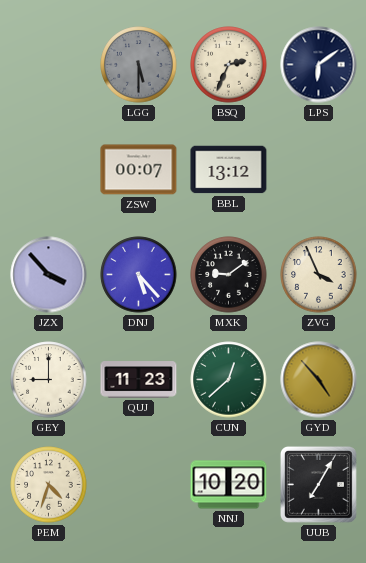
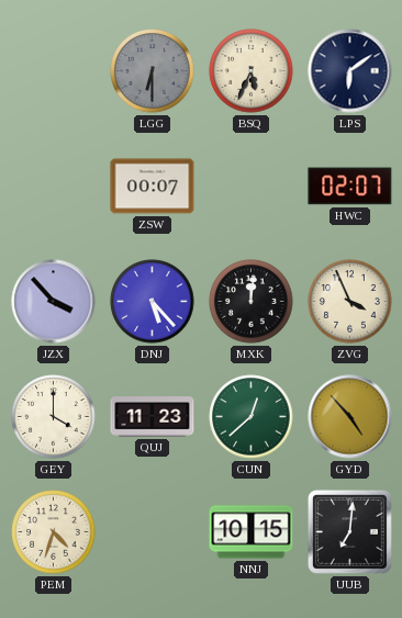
LGG: 5:30 -> 6:30 (153, 71)
BSQ: 2:34 -> 5:34 (252, 71)
BBL: 13:12 -> none (229, 170)
HWC: none -> 02:07 (350, 187)
MXK: 9:09 -> 12:01 (252, 302)
GEY: 9:00 -> 4:00 (54, 417)
NNJ: 10:20 -> 10:15 (252, 532)
UUB: 7:05 -> 7:01 (349, 531)
